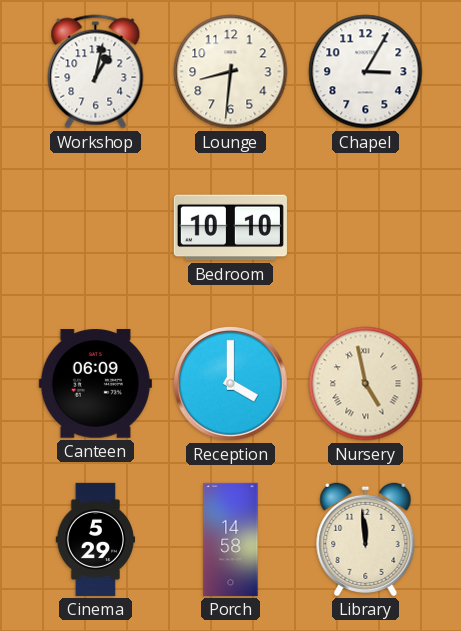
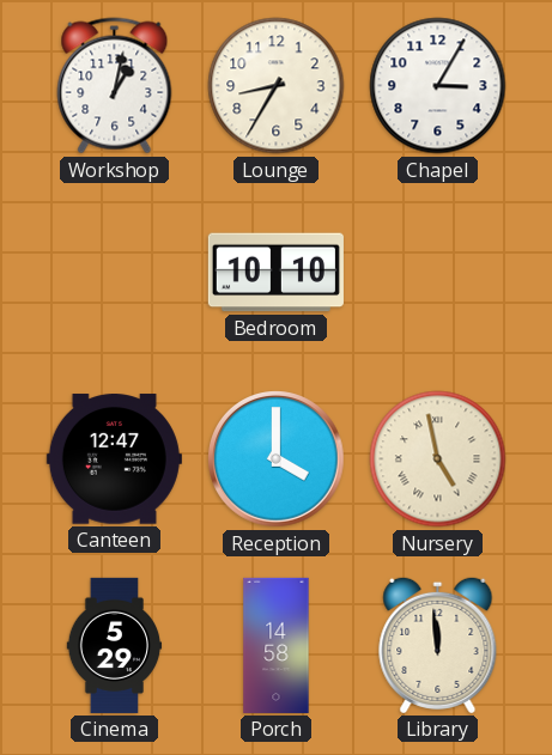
Lounge: 8:31 -> 8:35 (277, 86)
Canteen: 06:09 -> 12:47 (114, 459)
